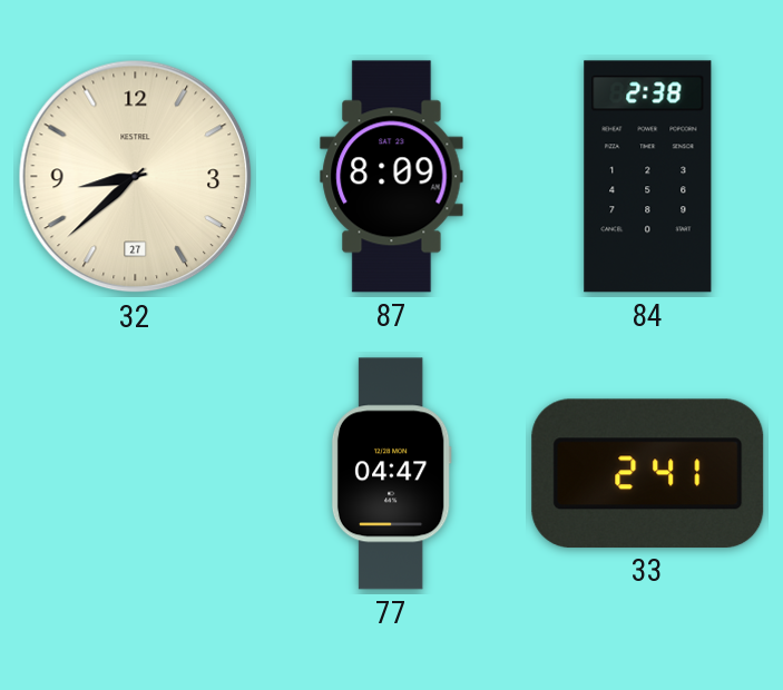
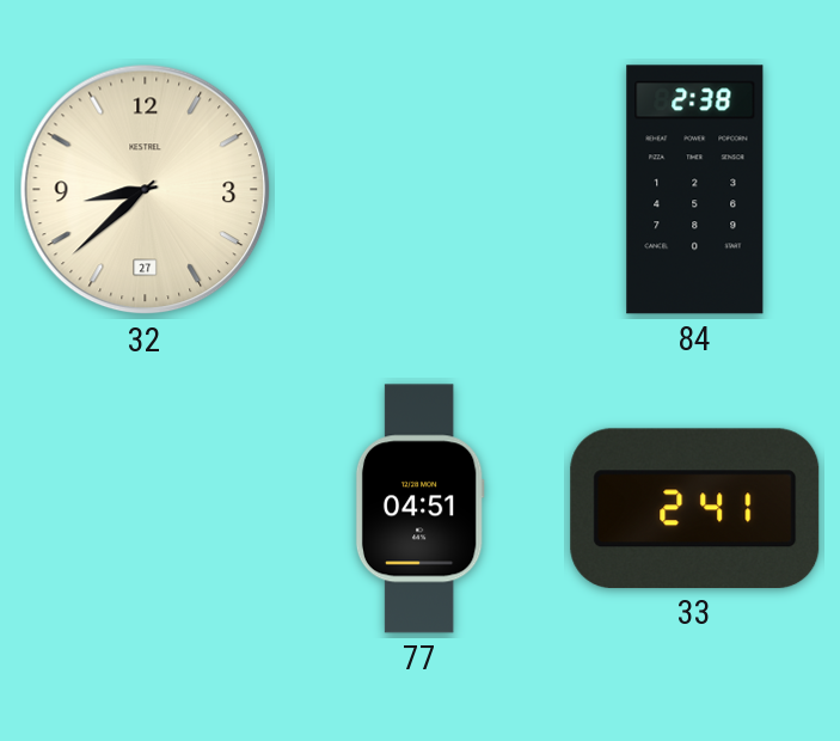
87: 8:09 -> none (392, 177)
77: 04:47 -> 04:51 (419, 509)
